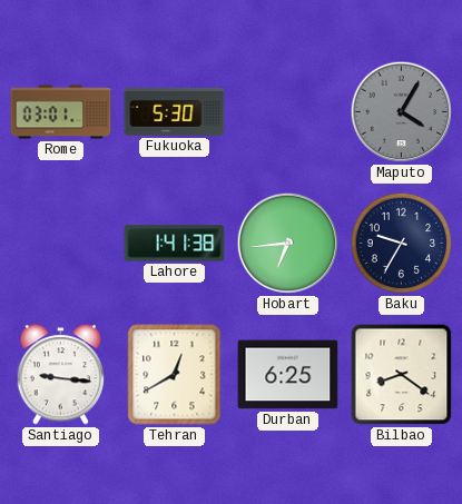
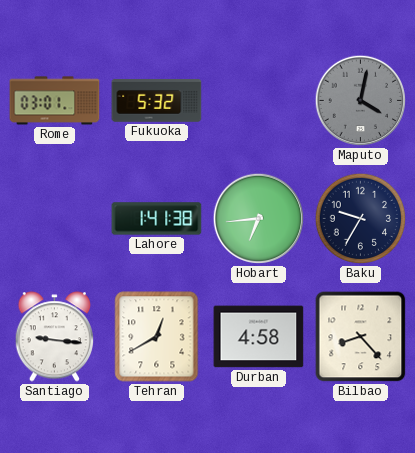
Fukuoka: 5:30 -> 5:32 (157, 101)
Maputo: 4:05 -> 4:02 (361, 101)
Durban: 6:25 -> 4:58 (259, 337)
Bilbao: 8:21 -> 8:23 (361, 337)
